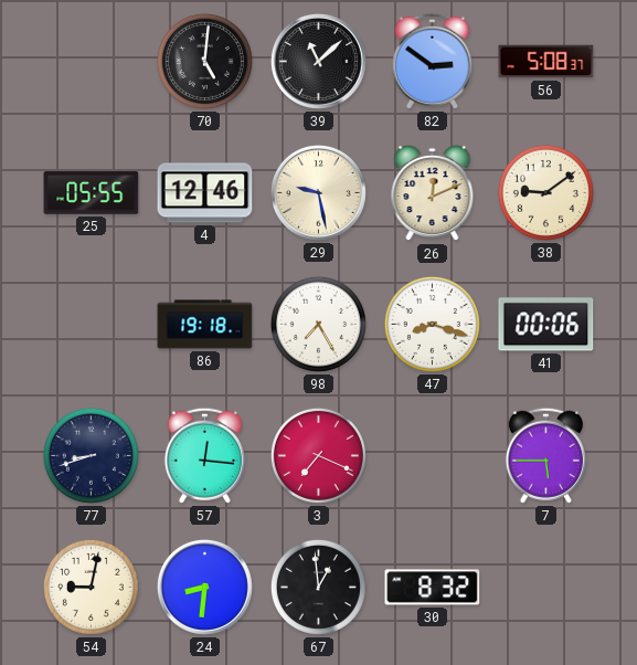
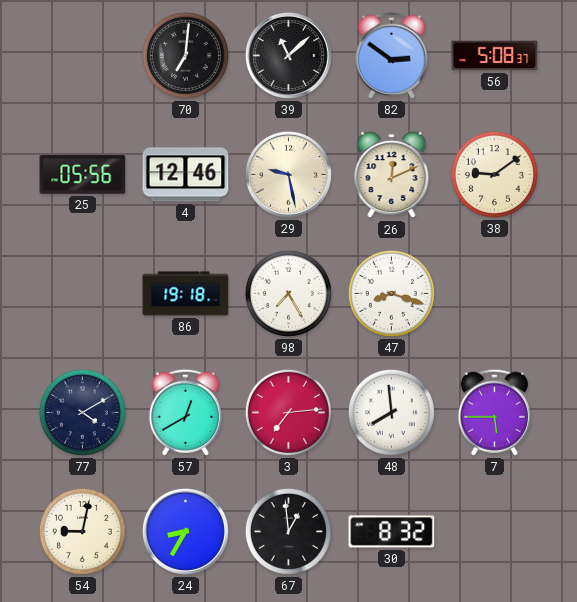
70: 5:01 -> 7:01 (185, 55)
25: 05:55 -> 05:56 (83, 175)
41: 00:06 -> none (546, 325)
77: 8:42 -> 4:10 (82, 412)
57: 12:16 -> 12:40 (185, 412)
3: 7:19 -> 7:14 (288, 412)
48: none -> 7:59 (391, 412)
24: 8:31 -> 8:35 (185, 531)
